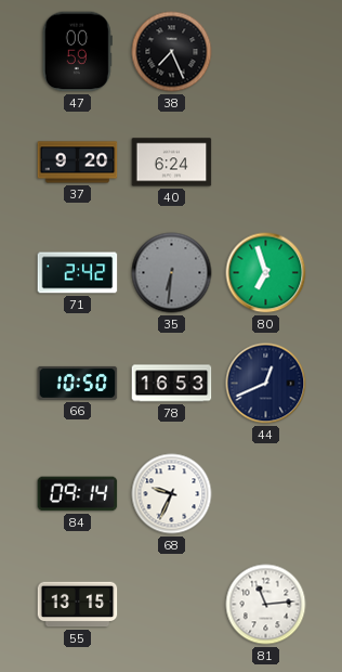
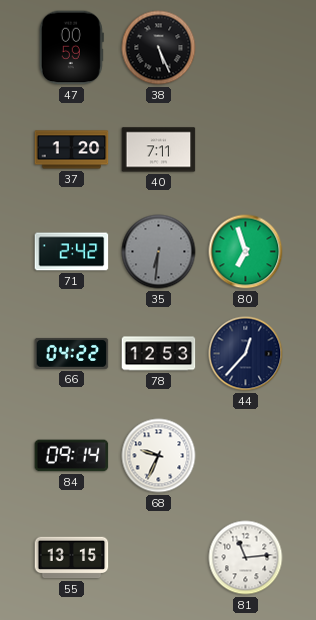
38: 7:26 -> 5:26 (159, 48)
37: 9:20 -> 1:20 (72, 150)
40: 6:24 -> 7:11 (159, 150)
66: 10:50 -> 04:22 (72, 353)
78: 16:53 -> 12:53 (159, 354)
44: 12:41 -> 12:37 (246, 354)
